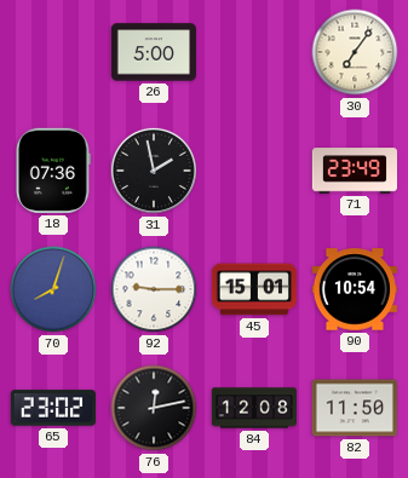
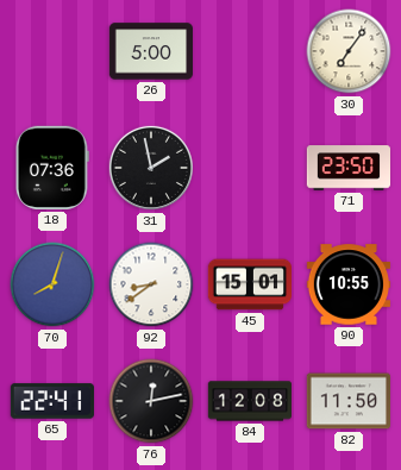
71: 23:49 -> 23:50 (349, 168)
92: 9:15 -> 8:39 (151, 284)
90: 10:54 -> 10:55 (347, 284)
65: 23:02 -> 22:41 (51, 401)
